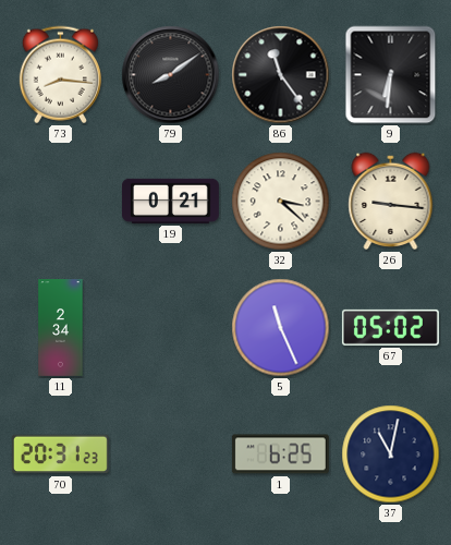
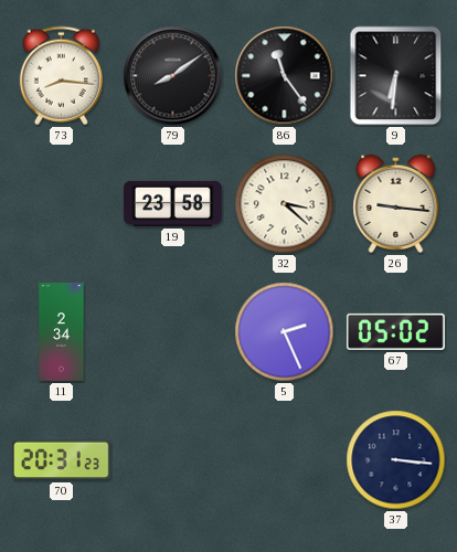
19: 0:21 -> 23:58 (172, 203)
5: 11:26 -> 2:26 (285, 332)
1: 6:25 -> none (280, 455)
37: 11:02 -> 3:16 (396, 460)
